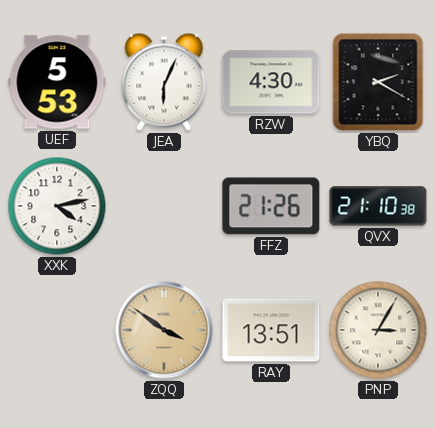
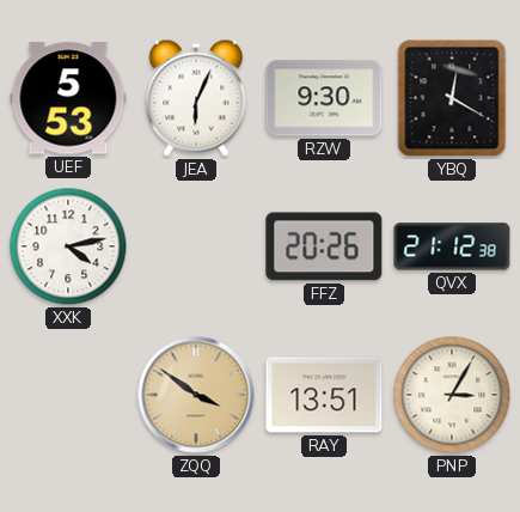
RZW: 4:30 -> 9:30 (324, 98)
YBQ: 2:20 -> 12:20 (452, 98)
FFZ: 21:26 -> 20:26 (324, 246)
QVX: 21:10 -> 21:12 (452, 246)
